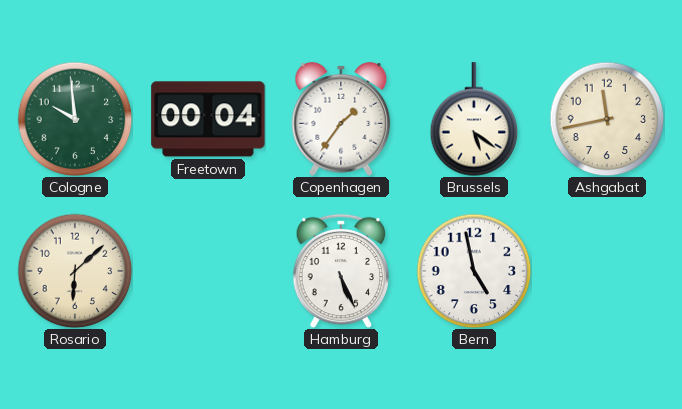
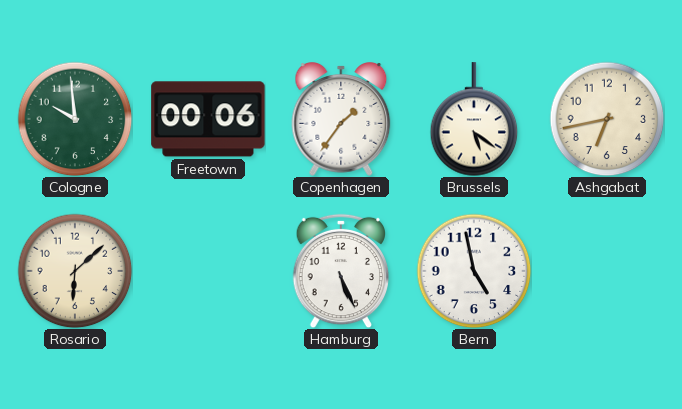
Freetown: 00:04 -> 00:06 (208, 119)
Ashgabat: 11:43 -> 6:43 (607, 119)
